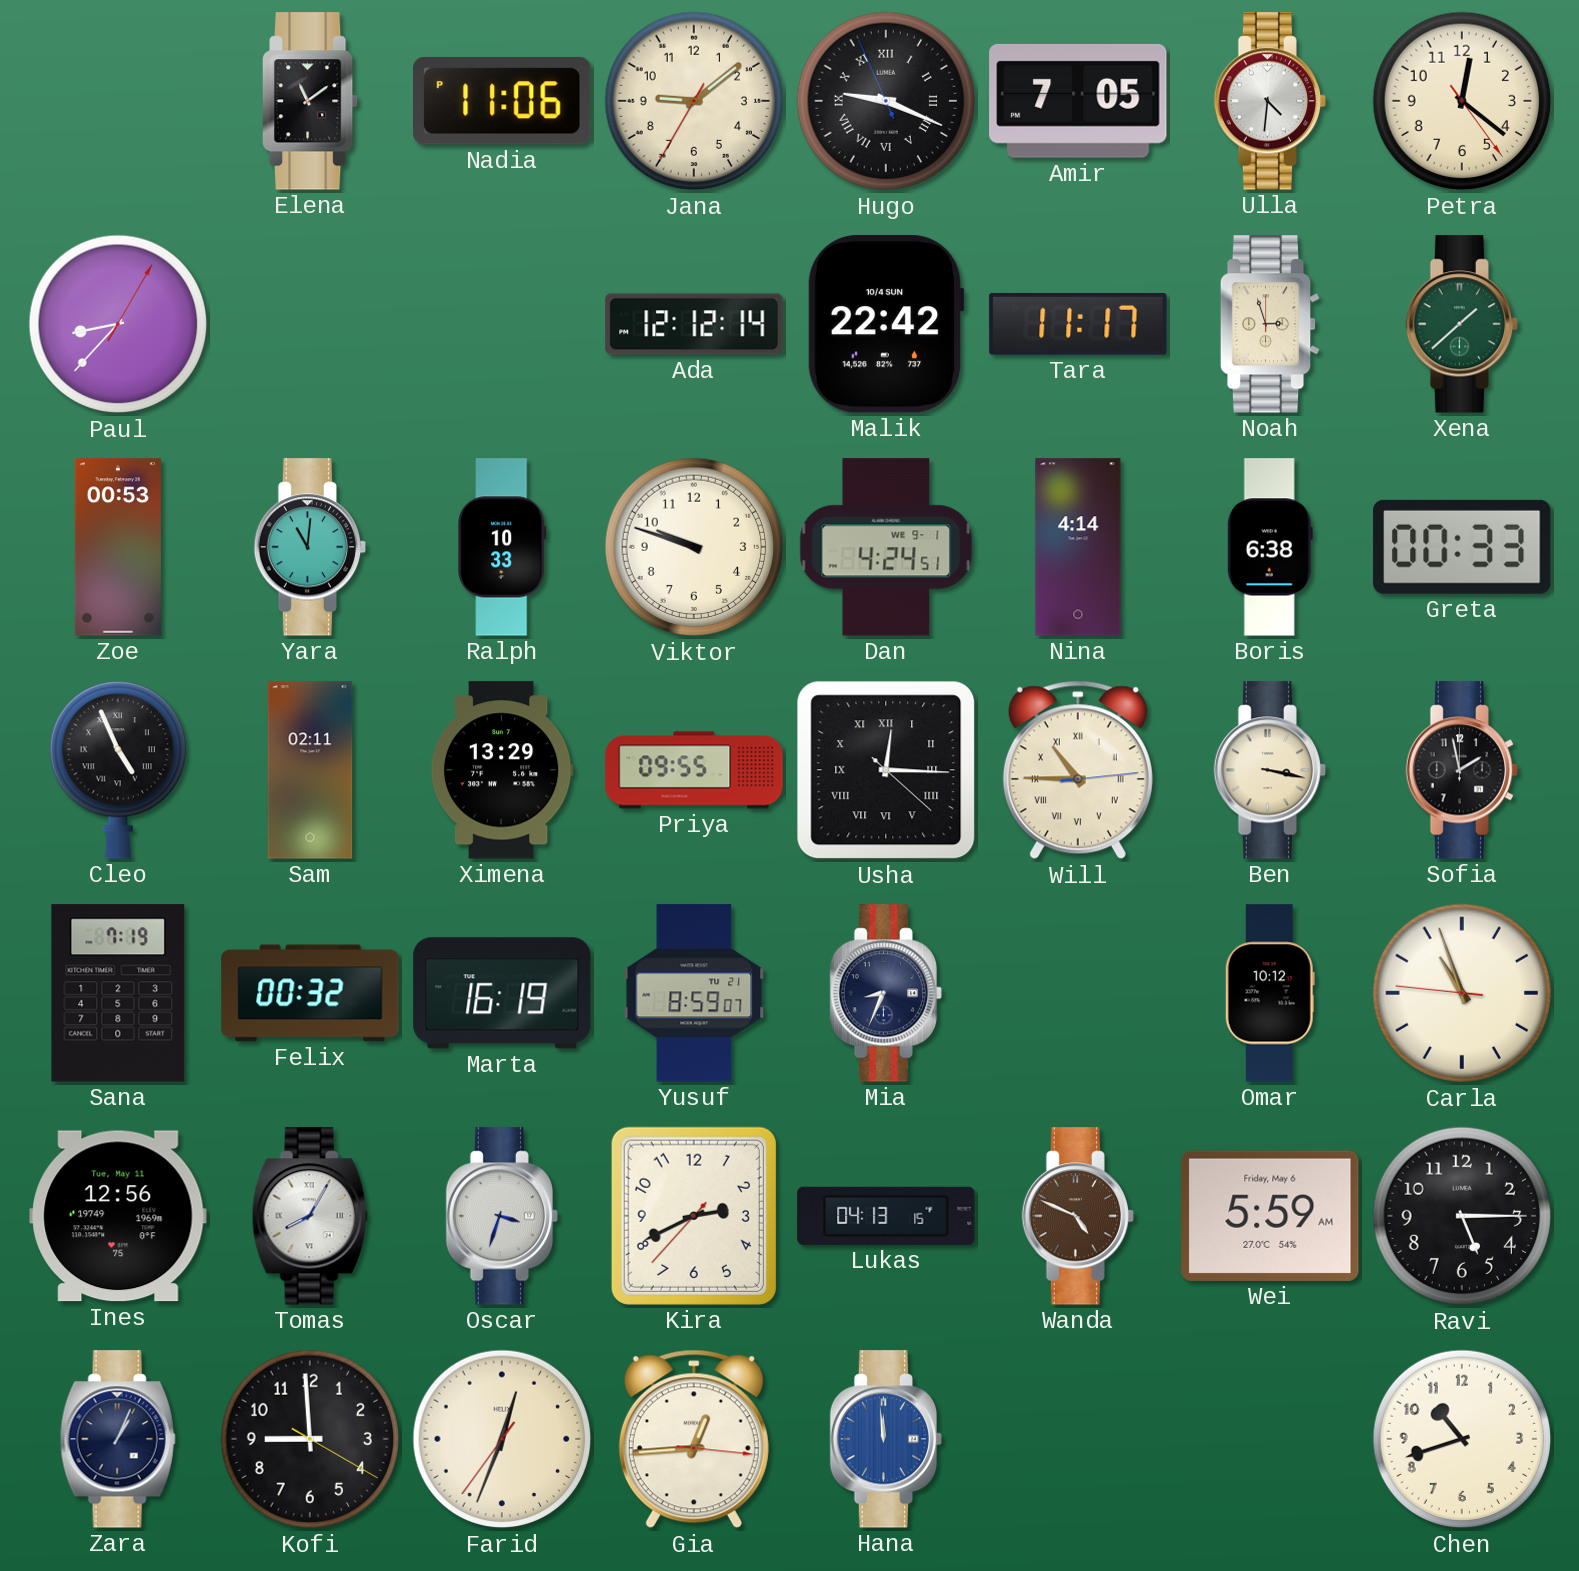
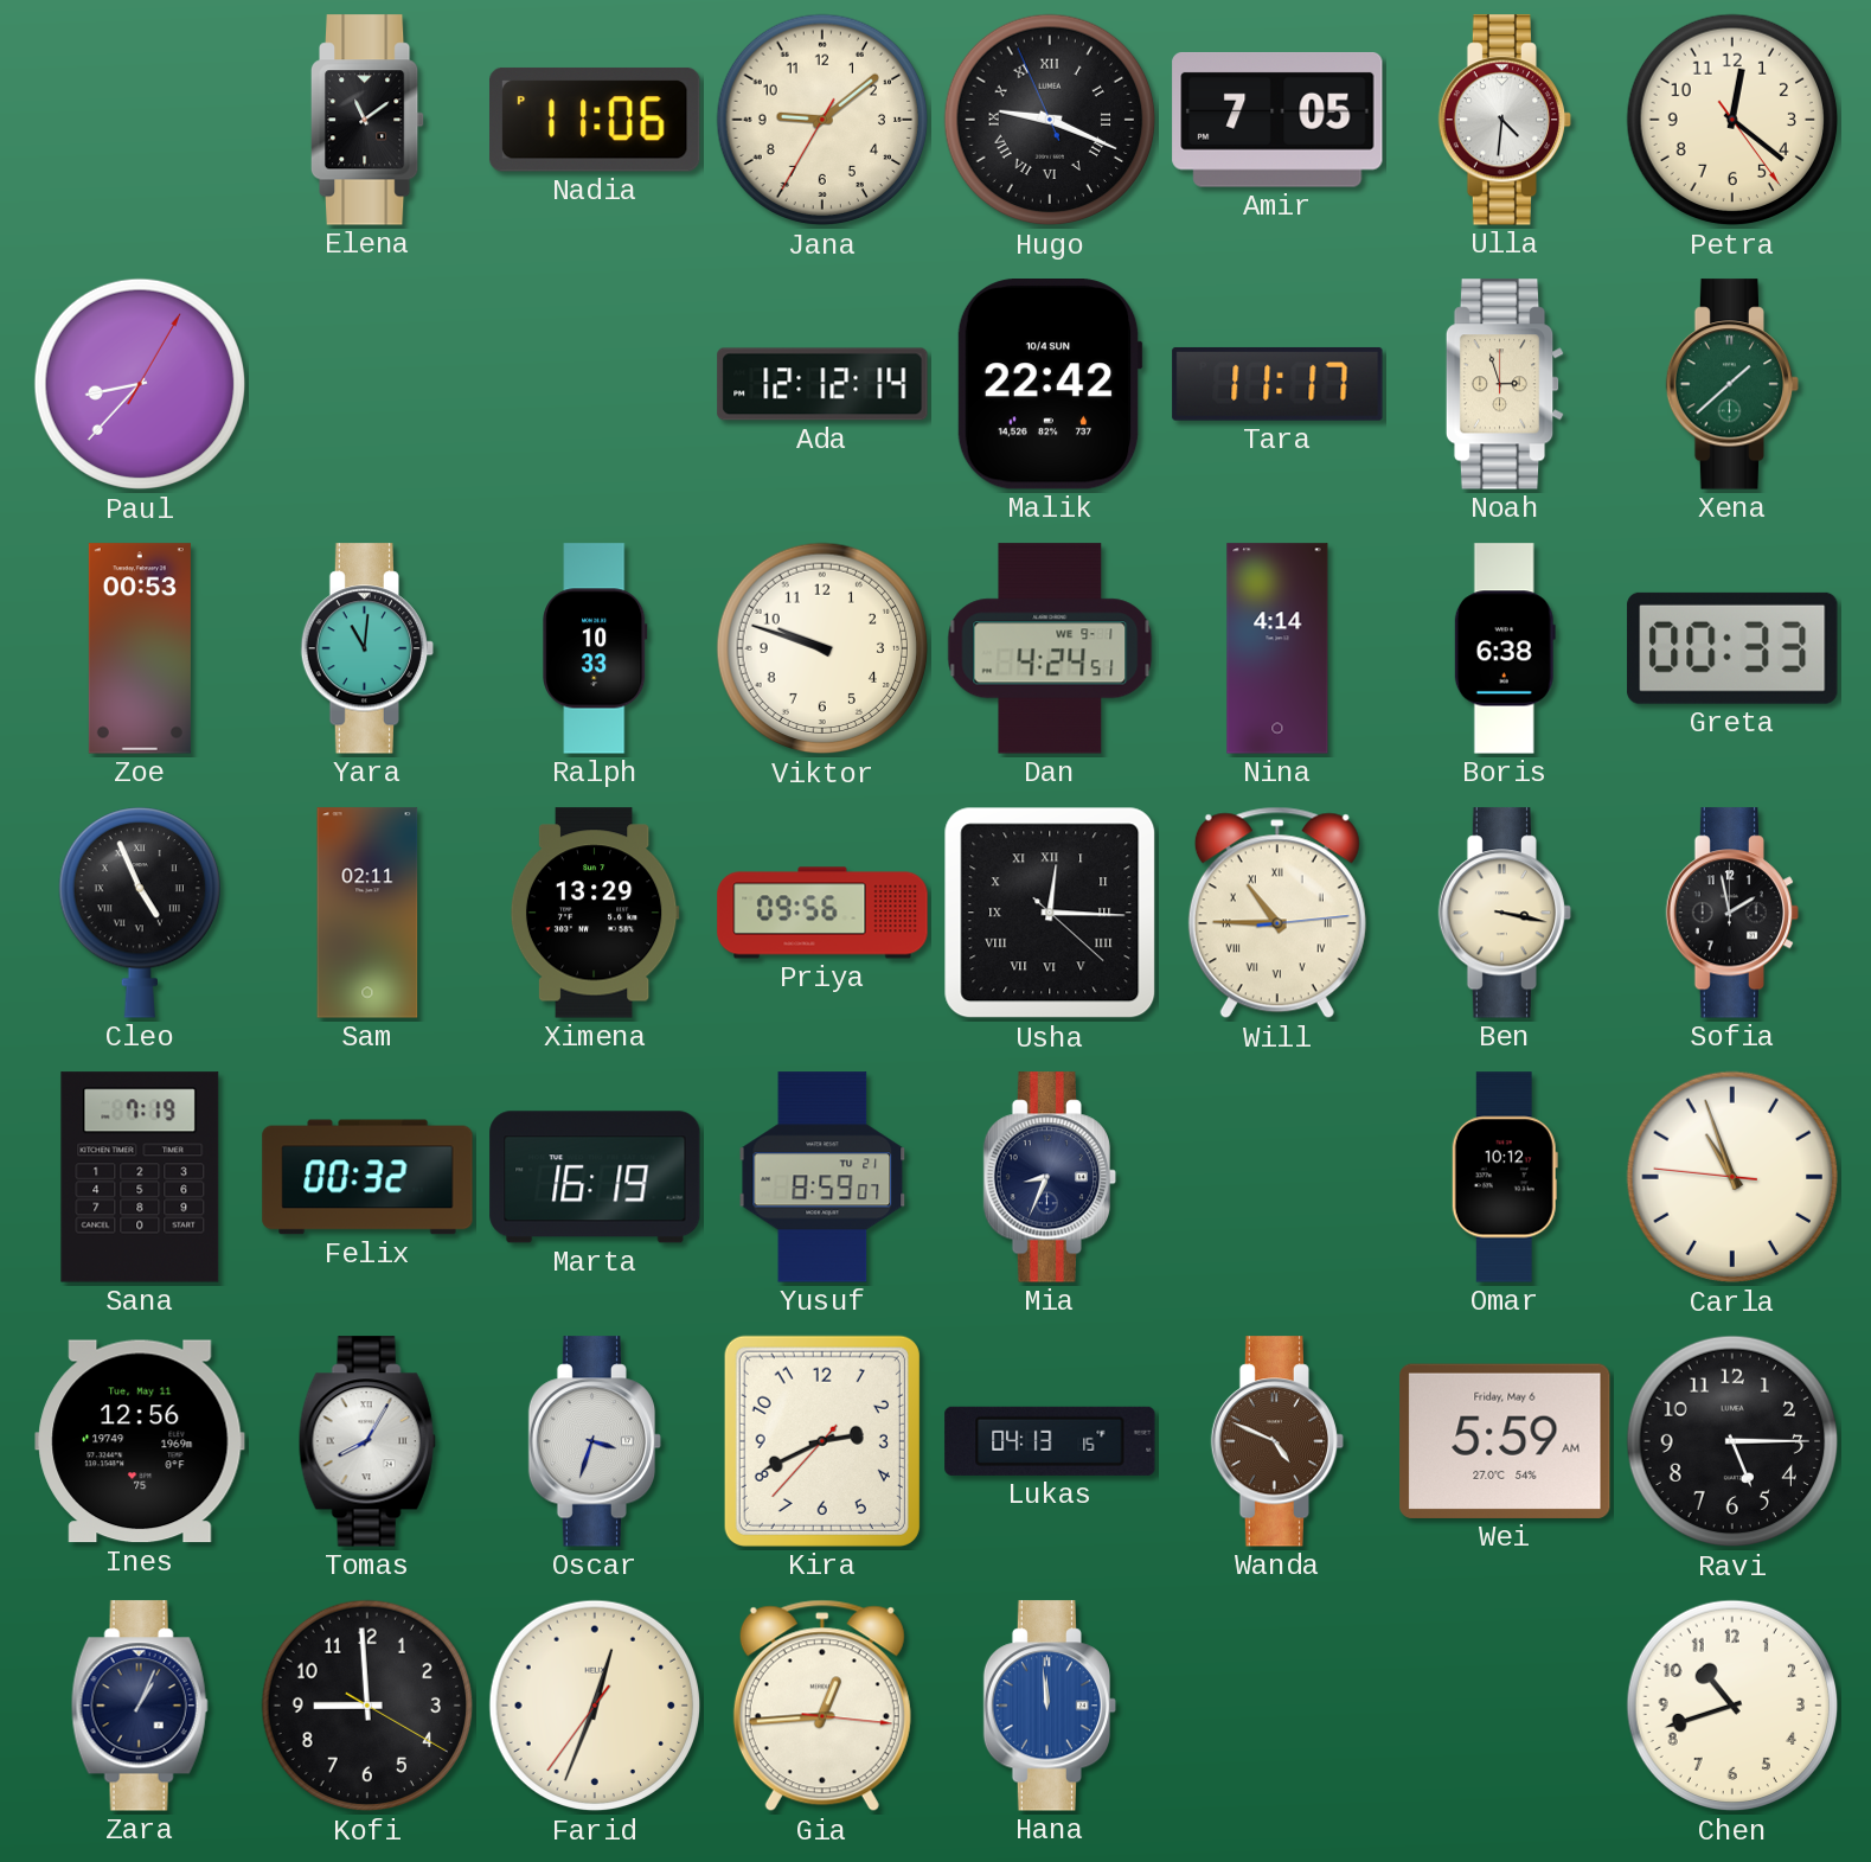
Priya: 09:55 -> 09:56 (822, 913)
